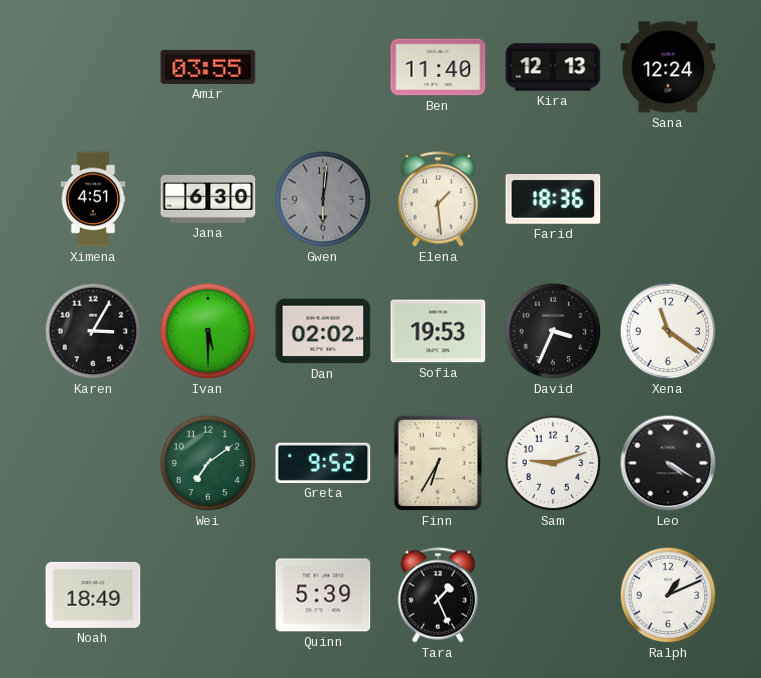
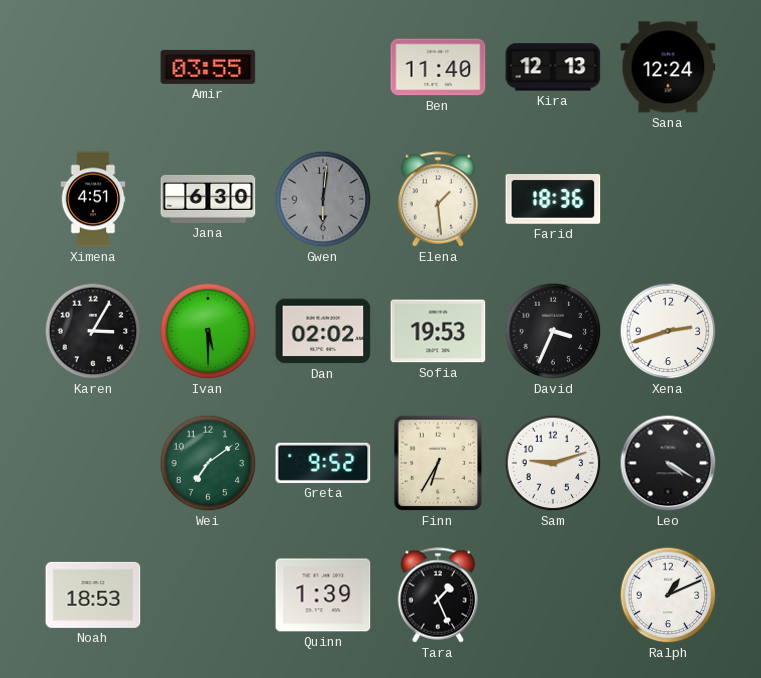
Xena: 11:21 -> 2:42 (668, 331)
Noah: 18:49 -> 18:53 (93, 595)
Quinn: 5:39 -> 1:39 (323, 595)
